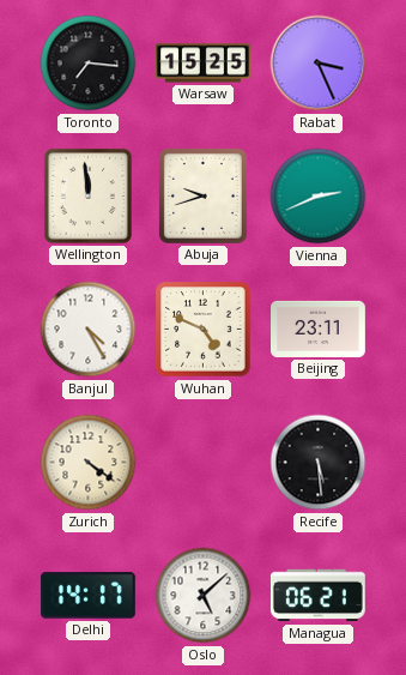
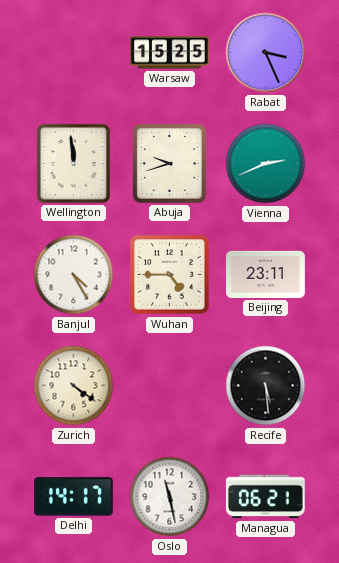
Toronto: 7:16 -> none (89, 64)
Wuhan: 4:49 -> 4:45 (170, 275)
Oslo: 5:08 -> 11:28 (170, 497)
